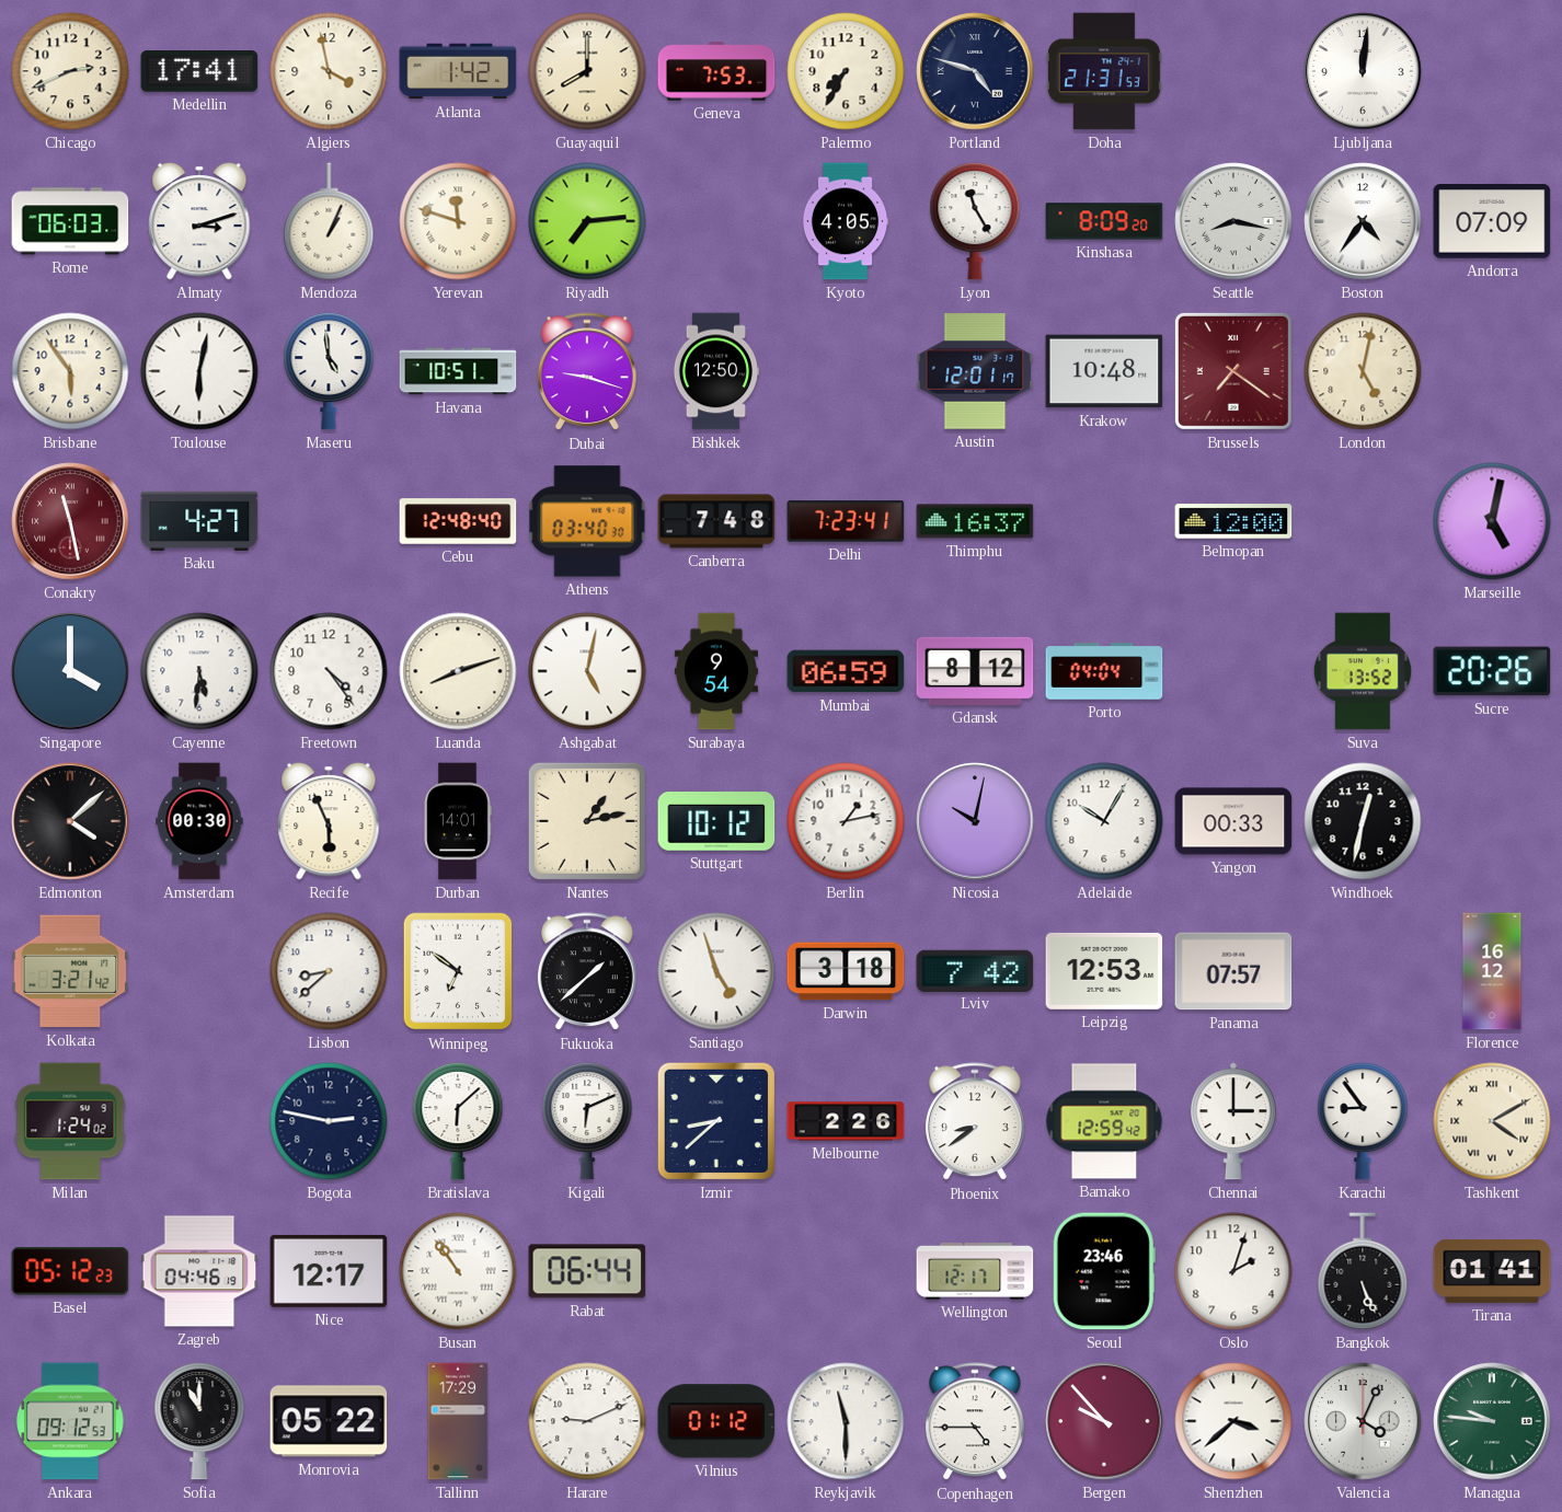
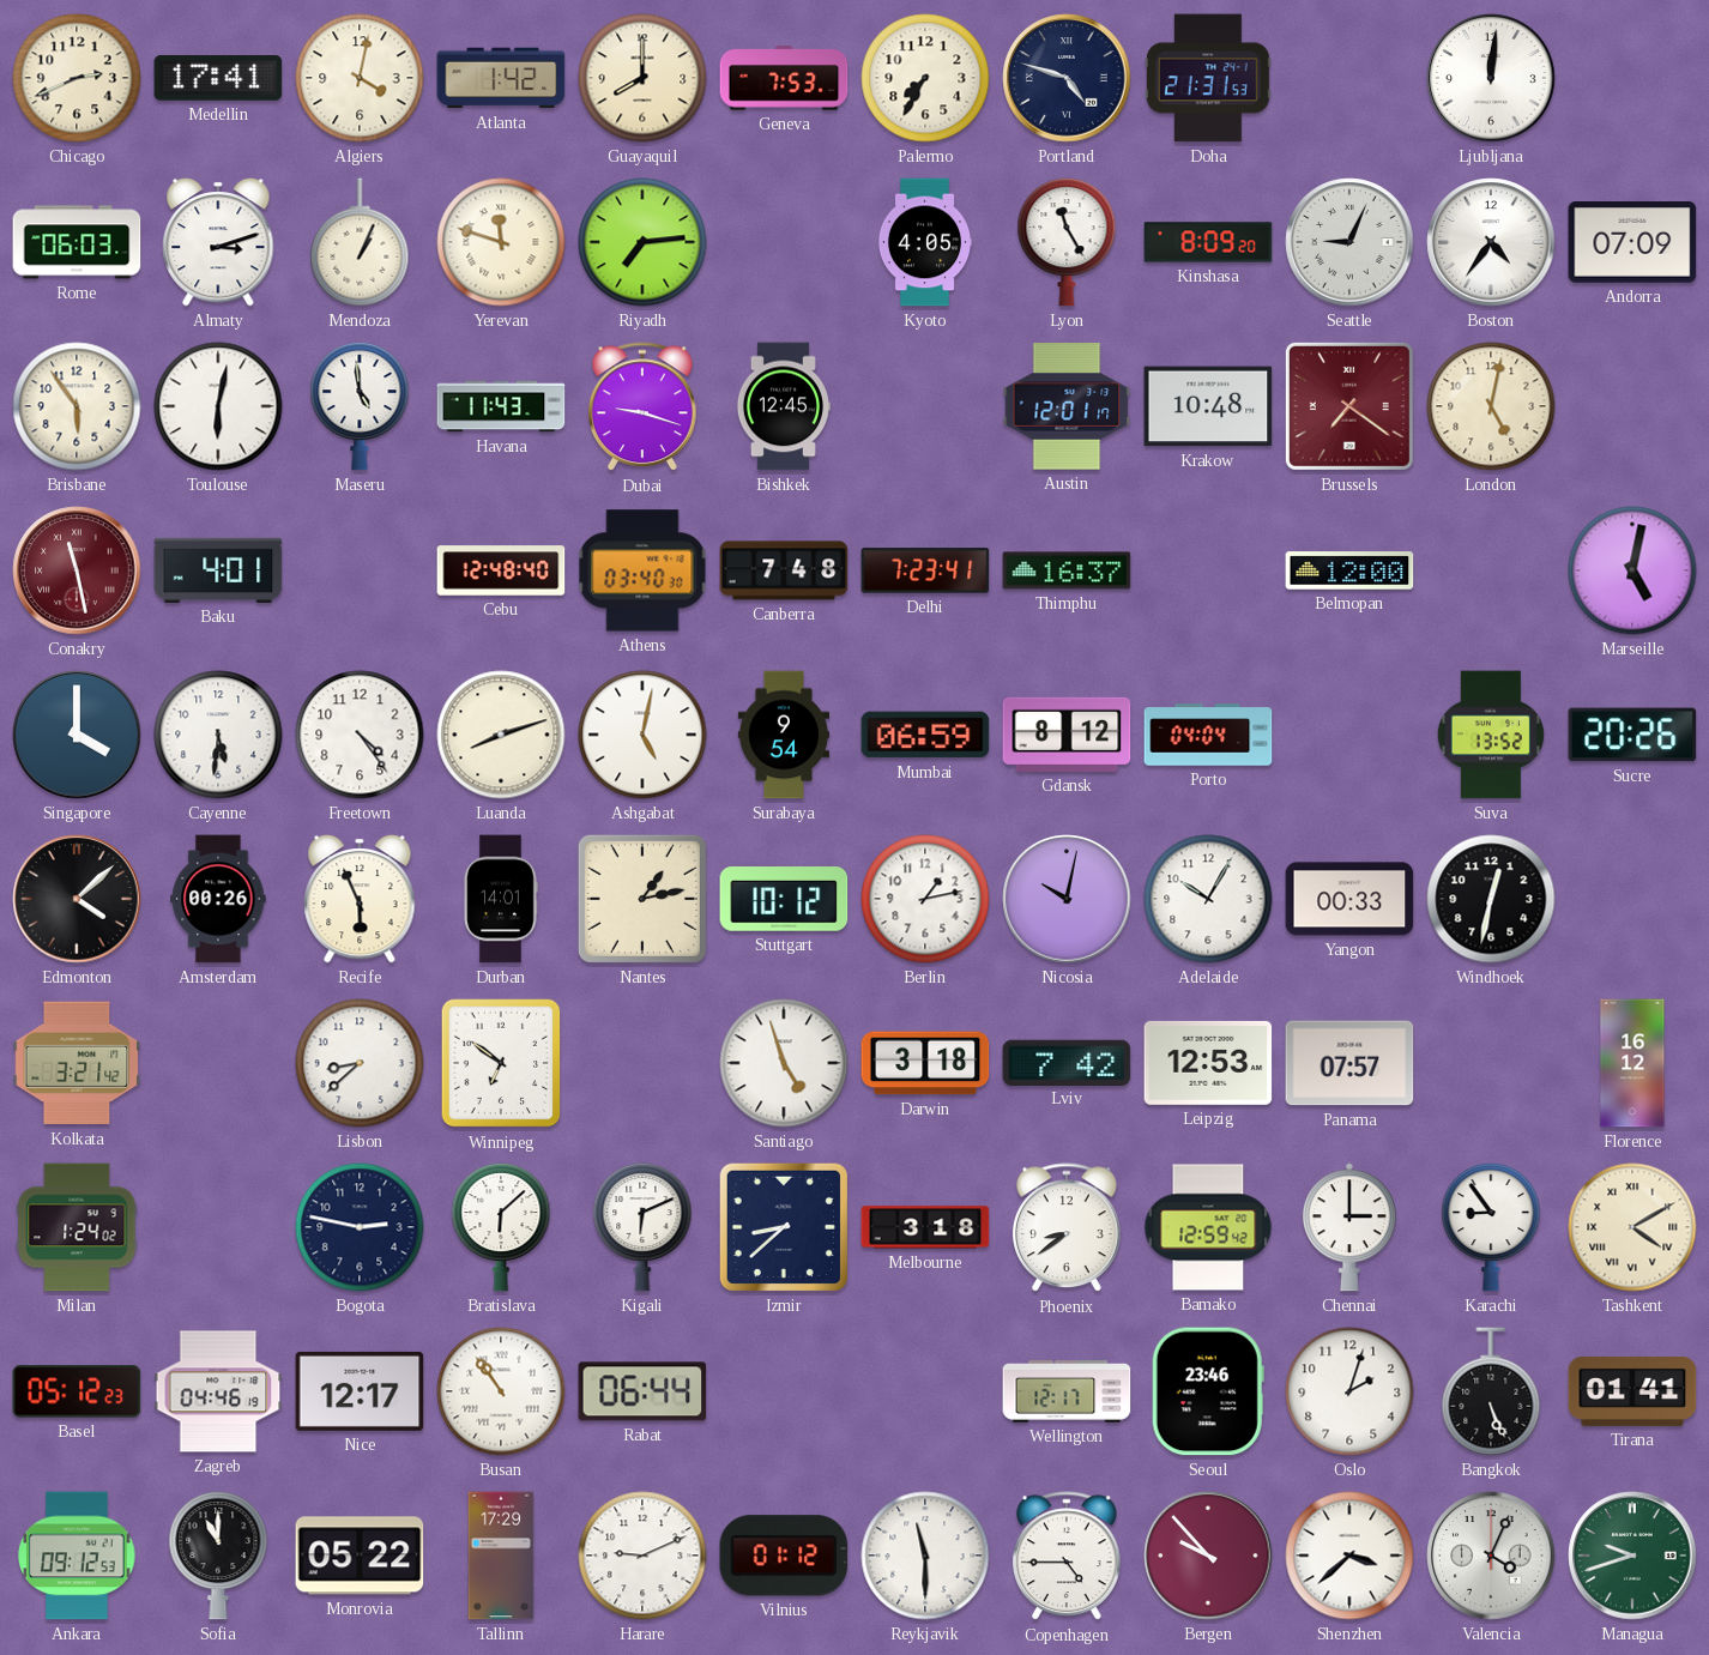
Algiers: 3:58 -> 4:02 (360, 78)
Seattle: 8:17 -> 9:04 (1349, 242)
Havana: 10:51 -> 11:43 (501, 406)
Bishkek: 12:50 -> 12:45 (783, 406)
Baku: 4:27 -> 4:01 (218, 570)
Amsterdam: 00:30 -> 00:26 (218, 899)
Fukuoka: 1:38 -> none (587, 972)
Melbourne: 2:26 -> 3:18 (925, 1227)
Managua: 9:46 -> 9:42 (1632, 1556)
